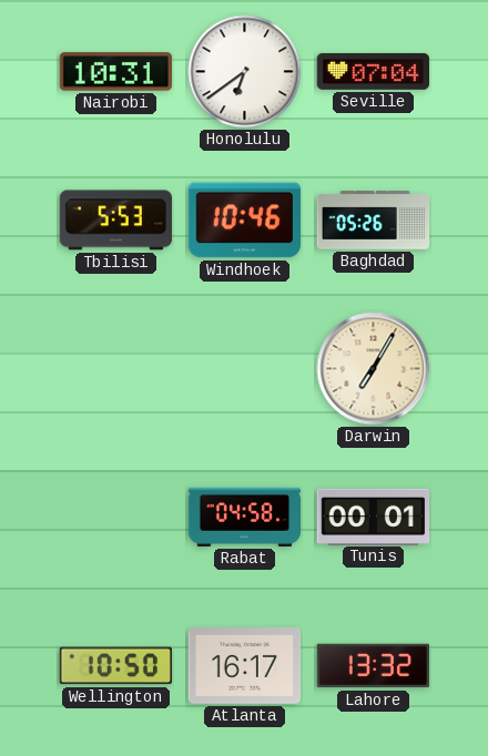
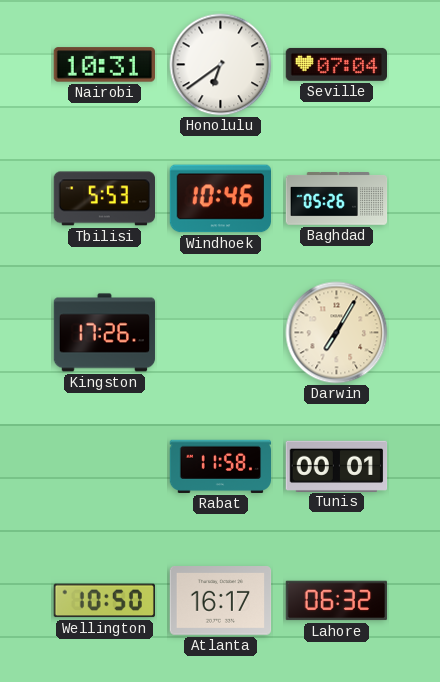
Kingston: none -> 17:26 (105, 333)
Rabat: 04:58 -> 11:58 (221, 466)
Lahore: 13:32 -> 06:32 (337, 601)
